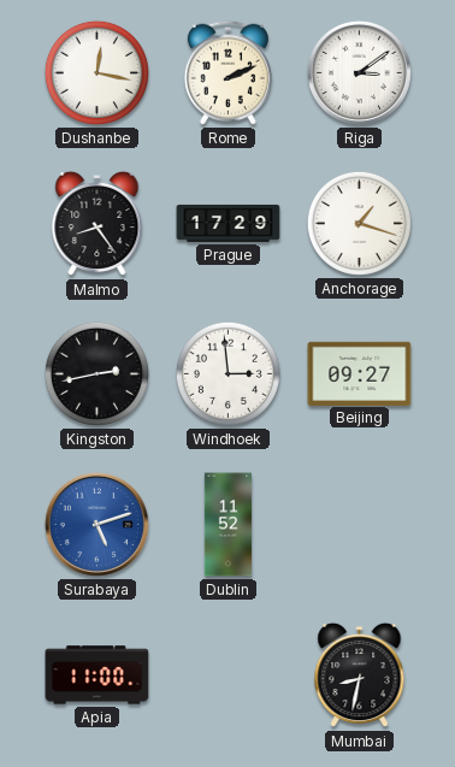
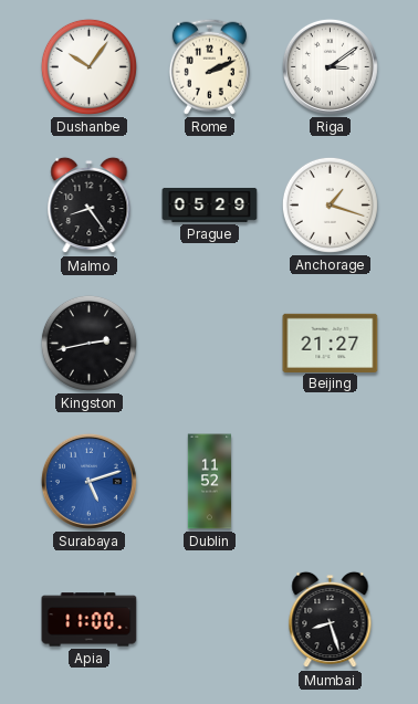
Dushanbe: 12:17 -> 10:06 (88, 66)
Prague: 17:29 -> 05:29 (210, 206)
Windhoek: 2:59 -> none (227, 373)
Beijing: 09:27 -> 21:27 (331, 343)
Mumbai: 8:32 -> 8:27 (331, 620)
